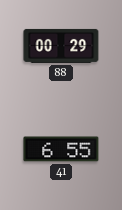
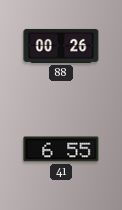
88: 00:29 -> 00:26 (61, 46)
